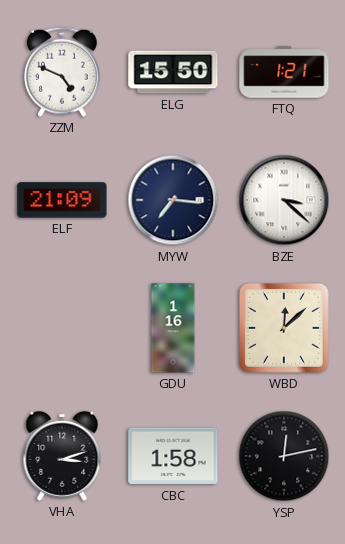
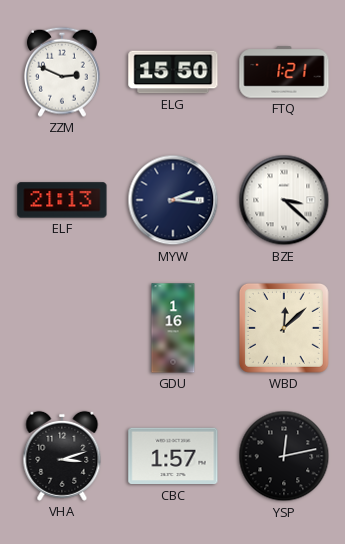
ZZM: 4:49 -> 2:49 (62, 72)
ELF: 21:09 -> 21:13 (62, 200)
MYW: 7:16 -> 2:16 (173, 200)
CBC: 1:58 -> 1:57 (173, 456)
